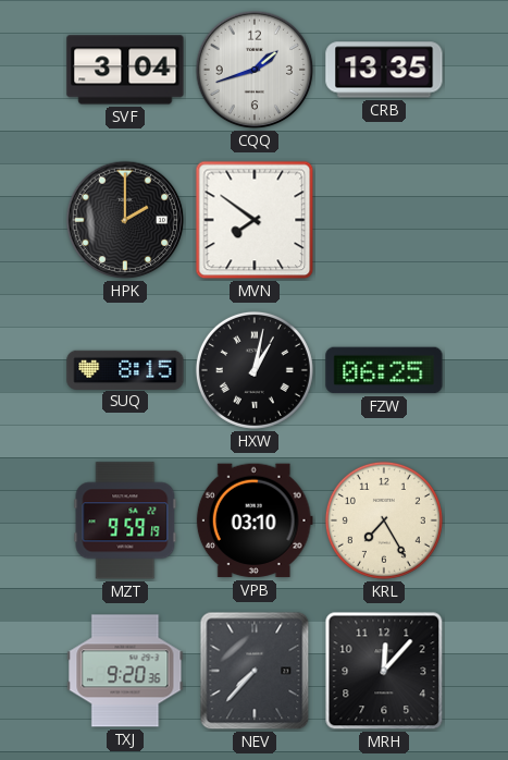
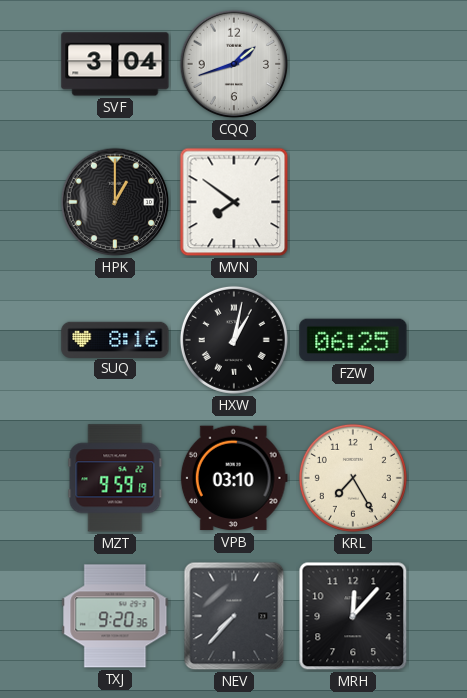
CRB: 13:35 -> none (384, 70)
HPK: 2:00 -> 1:00 (115, 202)
SUQ: 8:15 -> 8:16 (115, 339)
